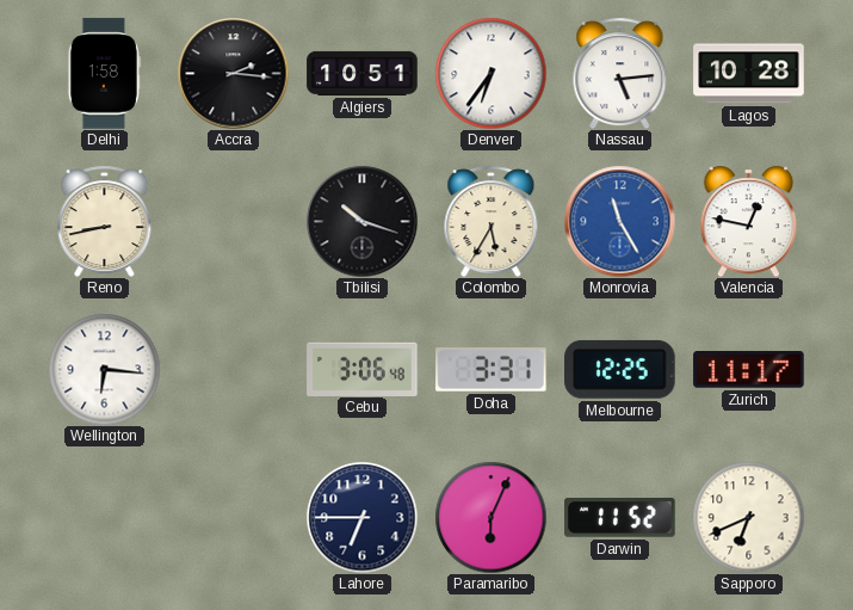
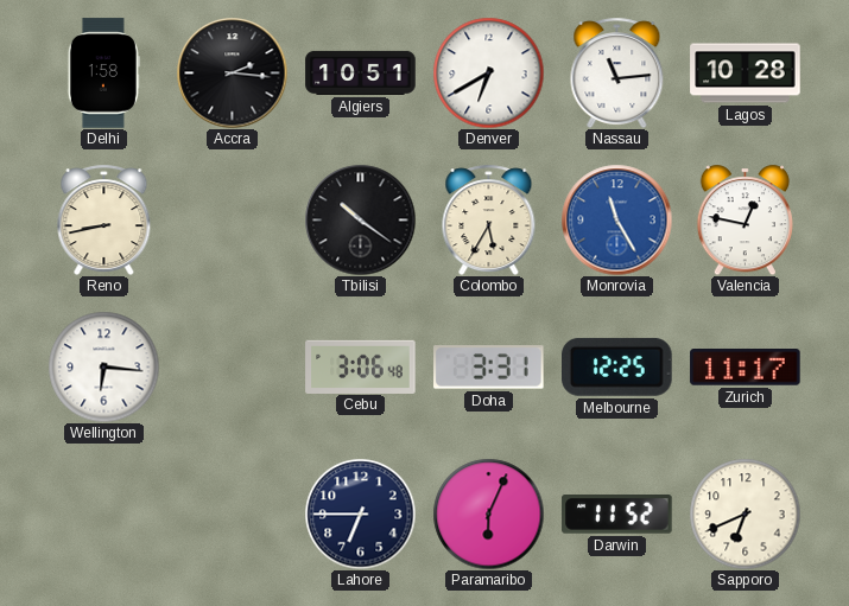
Denver: 6:36 -> 6:40 (488, 72)
Nassau: 5:14 -> 11:14 (617, 72)
Tbilisi: 10:18 -> 10:21 (360, 219)
